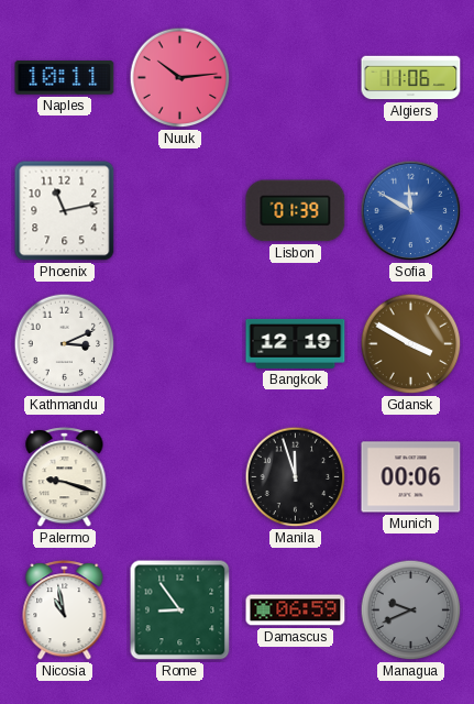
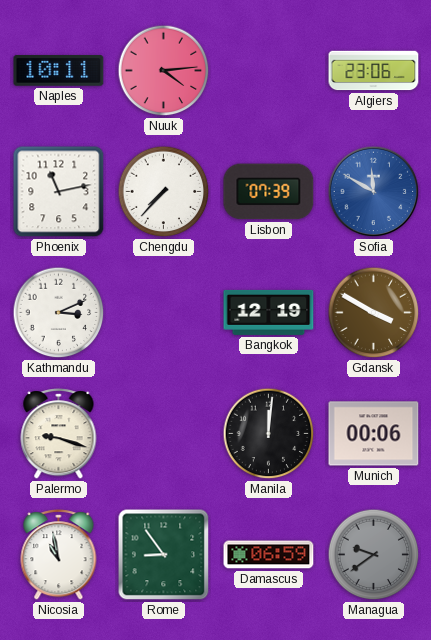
Nuuk: 10:14 -> 4:14 (164, 71)
Algiers: 11:06 -> 23:06 (374, 71)
Chengdu: none -> 7:37 (164, 192)
Lisbon: 01:39 -> 07:39 (269, 192)
Manila: 11:57 -> 12:01 (269, 434)
Managua: 9:41 -> 9:39 (374, 555)
